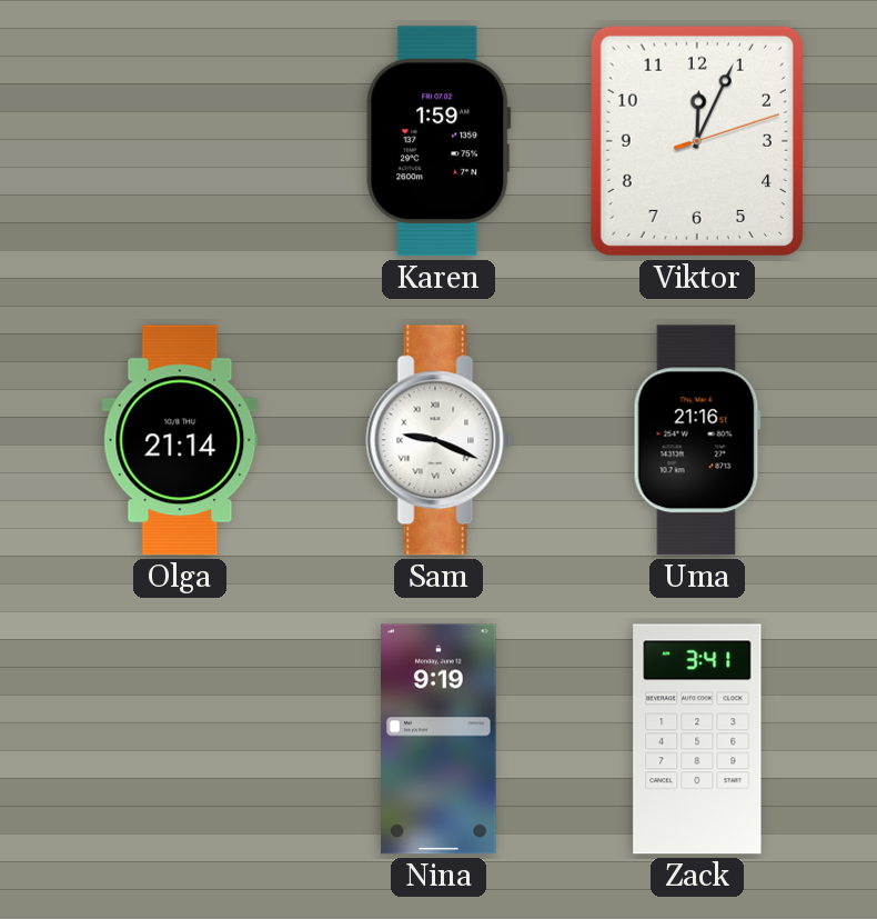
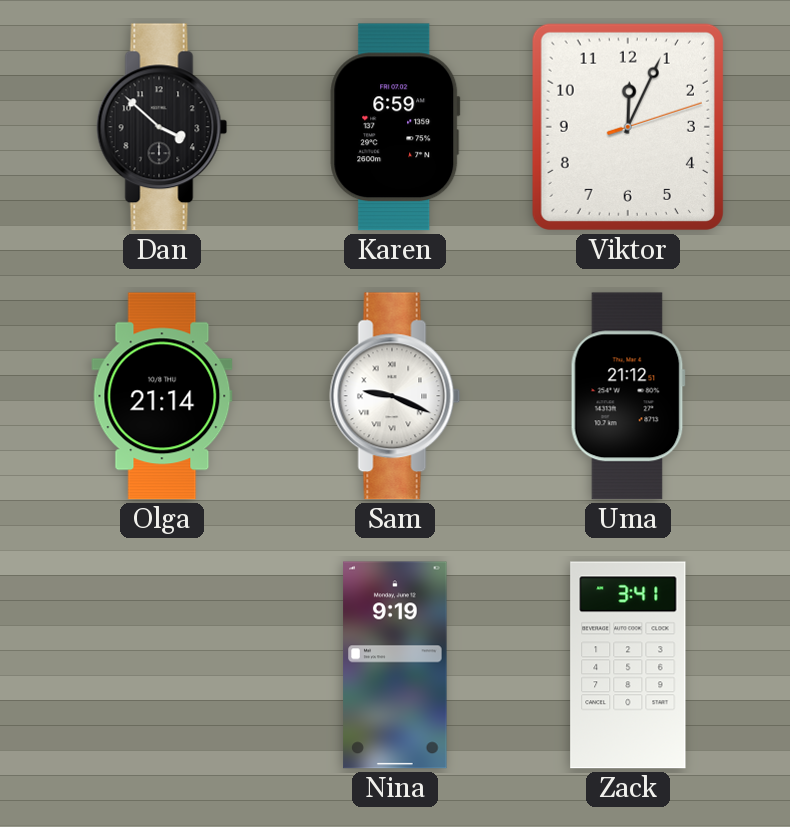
Dan: none -> 3:52 (162, 127)
Karen: 1:59 -> 6:59 (395, 127)
Uma: 21:16 -> 21:12 (628, 396)
